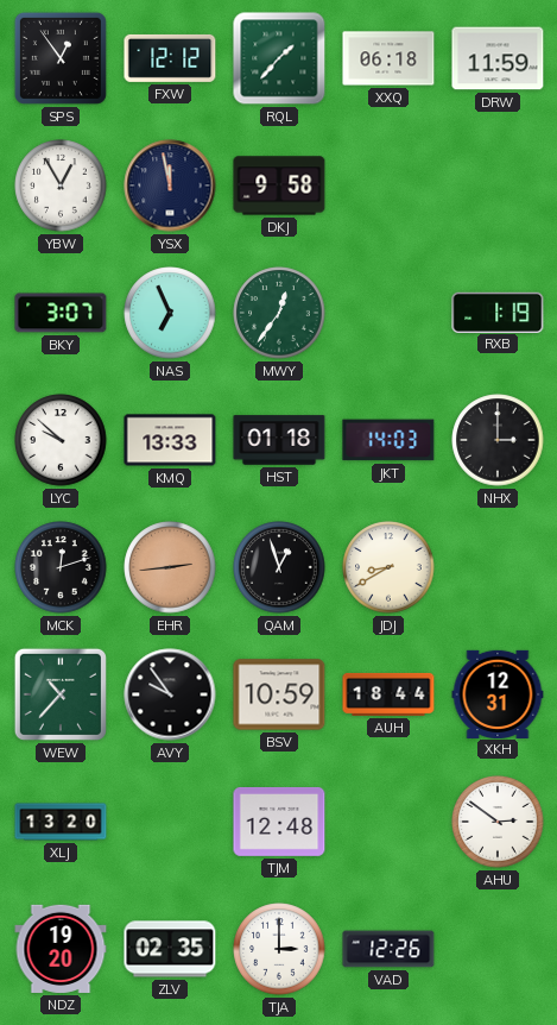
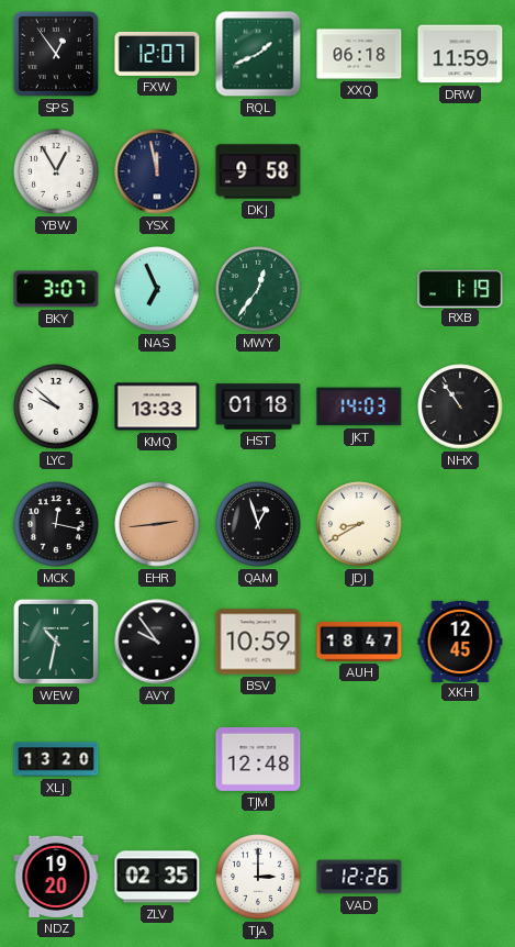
FXW: 12:12 -> 12:07 (157, 54)
RQL: 1:37 -> 1:41 (258, 54)
NHX: 3:00 -> 10:54 (460, 406)
MCK: 12:12 -> 12:17 (56, 524)
WEW: 10:37 -> 10:32 (56, 642)
AUH: 18:44 -> 18:47 (359, 642)
XKH: 12:31 -> 12:45 (460, 640)
AHU: 2:51 -> none (498, 822)
